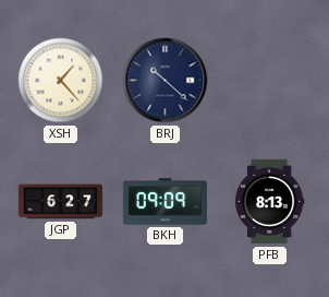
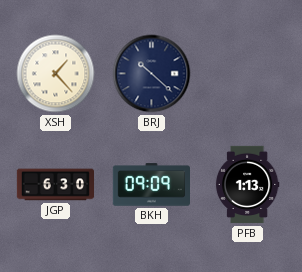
JGP: 6:27 -> 6:30 (56, 185)
PFB: 8:13 -> 1:13 (247, 185)
